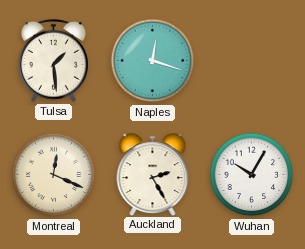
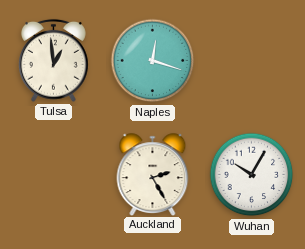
Tulsa: 1:29 -> 12:59 (53, 60)
Montreal: 12:19 -> none (54, 175)
